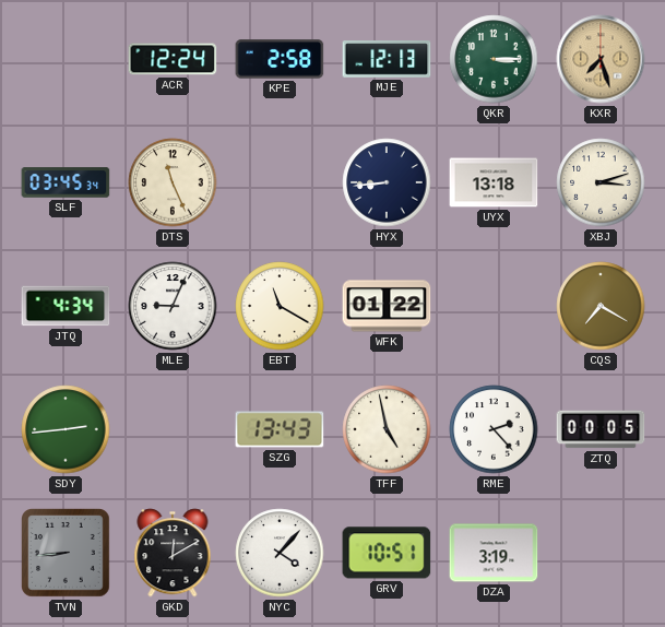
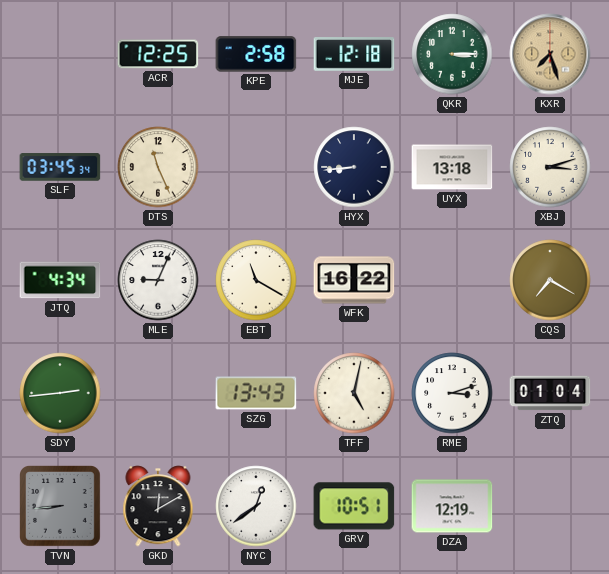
ACR: 12:24 -> 12:25 (158, 54)
MJE: 12:13 -> 12:18 (354, 54)
WFK: 01:22 -> 16:22 (354, 280)
TFF: 4:58 -> 5:02 (354, 393)
RME: 2:23 -> 3:12 (452, 393)
ZTQ: 00:05 -> 01:04 (550, 393)
NYC: 4:07 -> 12:39 (256, 506)
DZA: 3:19 -> 12:19 (452, 506)
